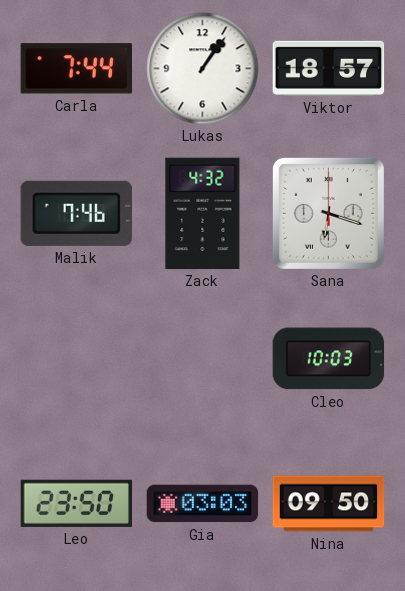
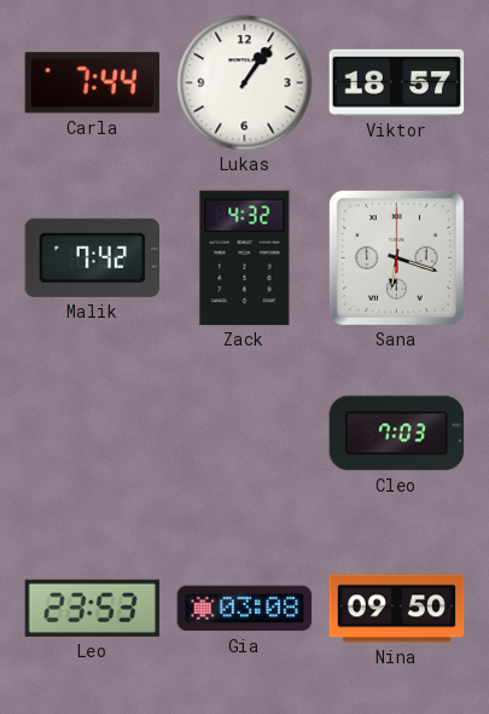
Malik: 7:46 -> 7:42 (92, 257)
Cleo: 10:03 -> 7:03 (397, 434)
Leo: 23:50 -> 23:53 (93, 608)
Gia: 03:03 -> 03:08 (245, 609)
